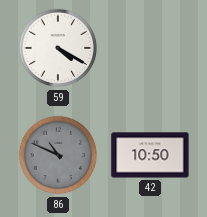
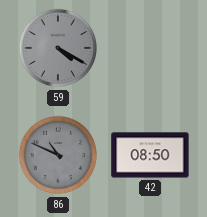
59 dial: white -> grey (58, 48)
42: 10:50 -> 08:50 (150, 155)
